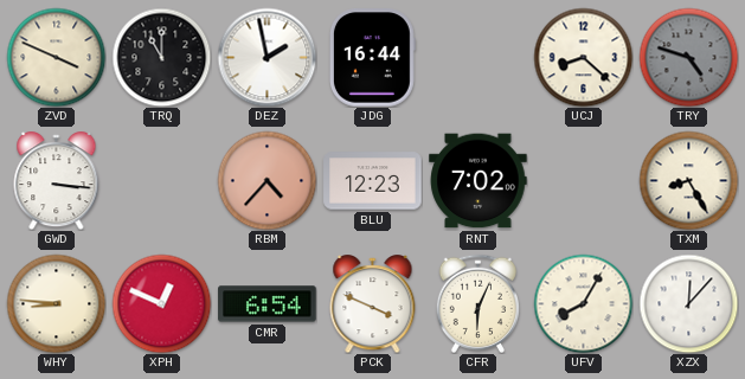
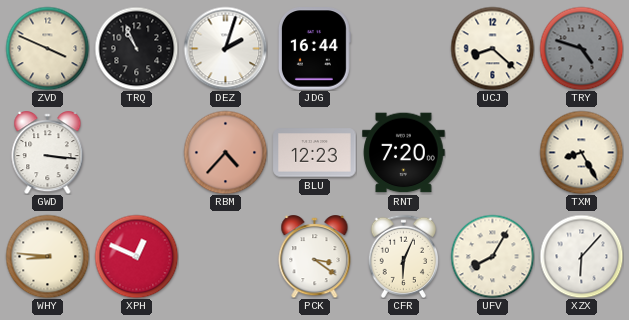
TRQ: 11:00 -> 10:56 (136, 48)
DEZ: 1:58 -> 2:03 (225, 48)
RNT: 7:02 -> 7:20 (404, 153)
CMR: 6:54 -> none (268, 304)
PCK: 3:49 -> 3:21 (315, 257)
XZX: 12:07 -> 6:07 (581, 256)
